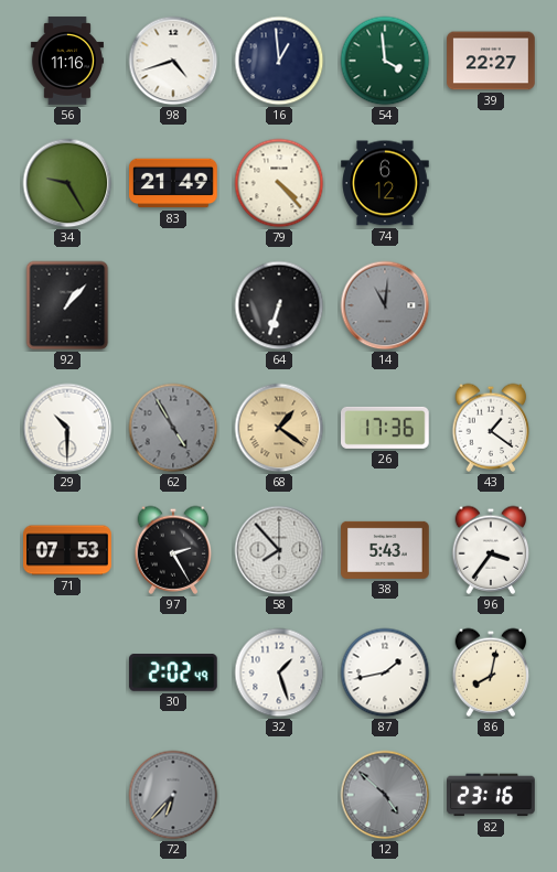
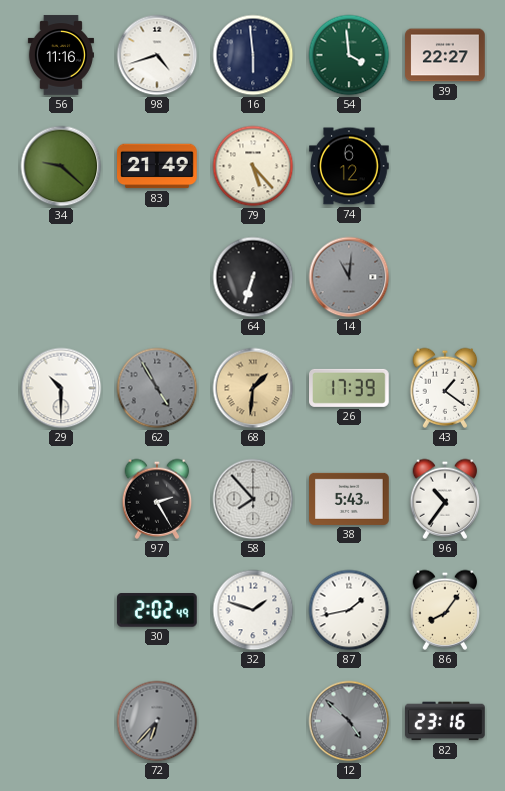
16: 12:59 -> 5:59 (253, 55)
34: 9:25 -> 9:22 (61, 166)
79: 4:23 -> 5:23 (253, 166)
92: 1:07 -> none (67, 305)
68: 1:21 -> 1:31 (253, 388)
26: 17:36 -> 17:39 (350, 388)
71: 07:53 -> none (67, 550)
96: 3:36 -> 10:36 (445, 499)
32: 1:27 -> 1:48 (253, 610)
86: 8:02 -> 8:06 (445, 610)
